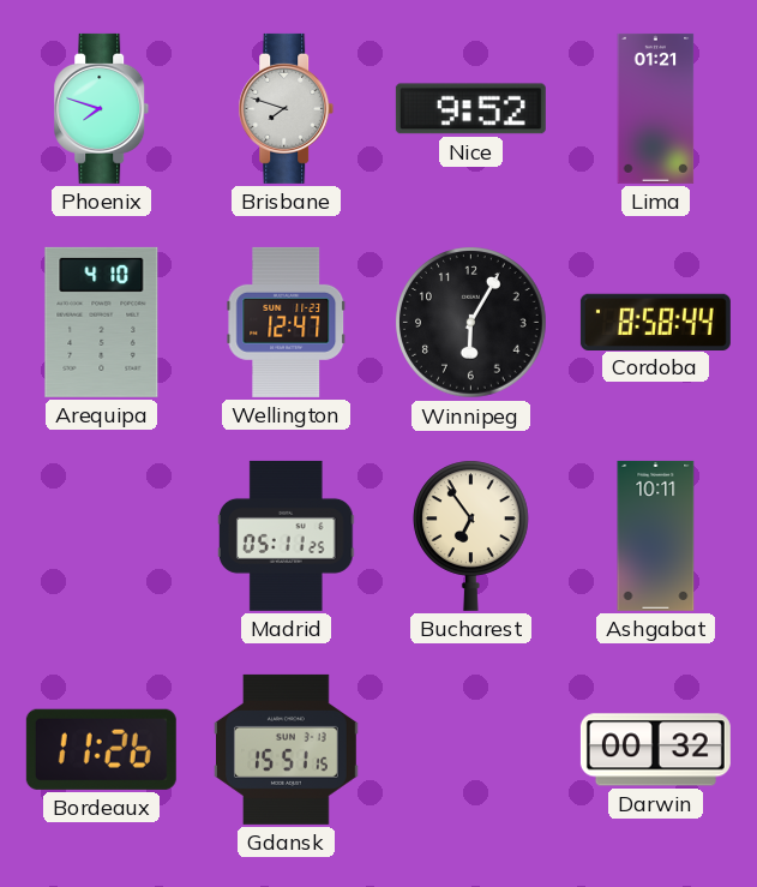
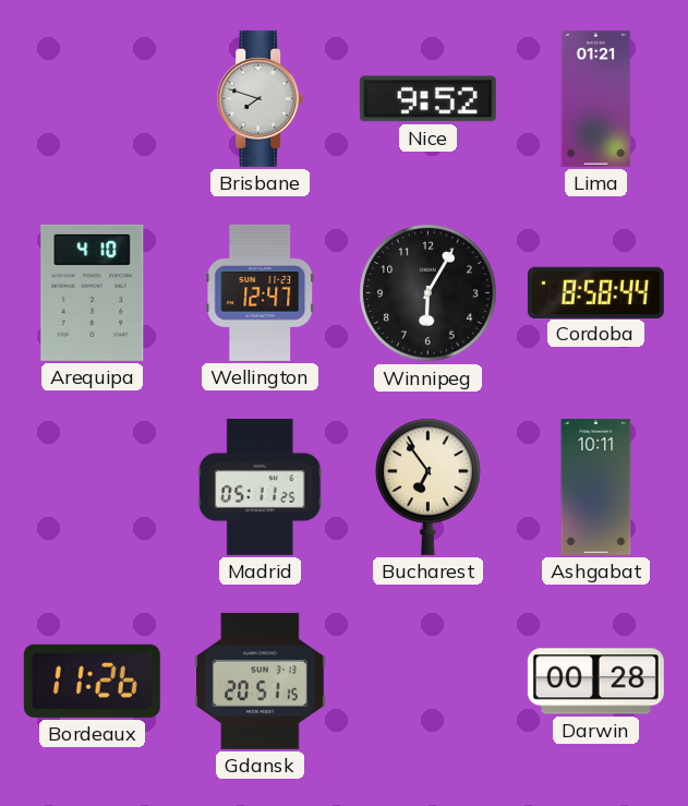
Phoenix: 7:48 -> none (102, 108)
Gdansk: 15:51 -> 20:51 (261, 681)
Darwin: 00:32 -> 00:28 (595, 682)
